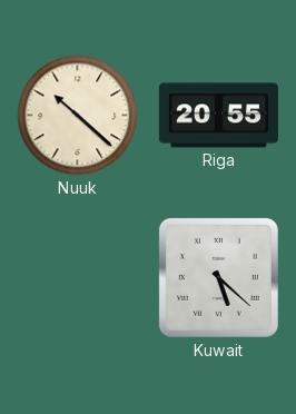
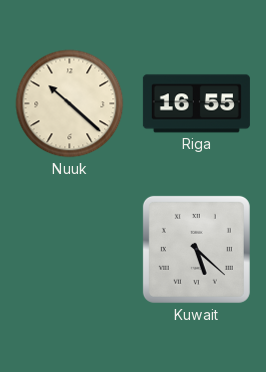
Riga: 20:55 -> 16:55 (196, 104)
